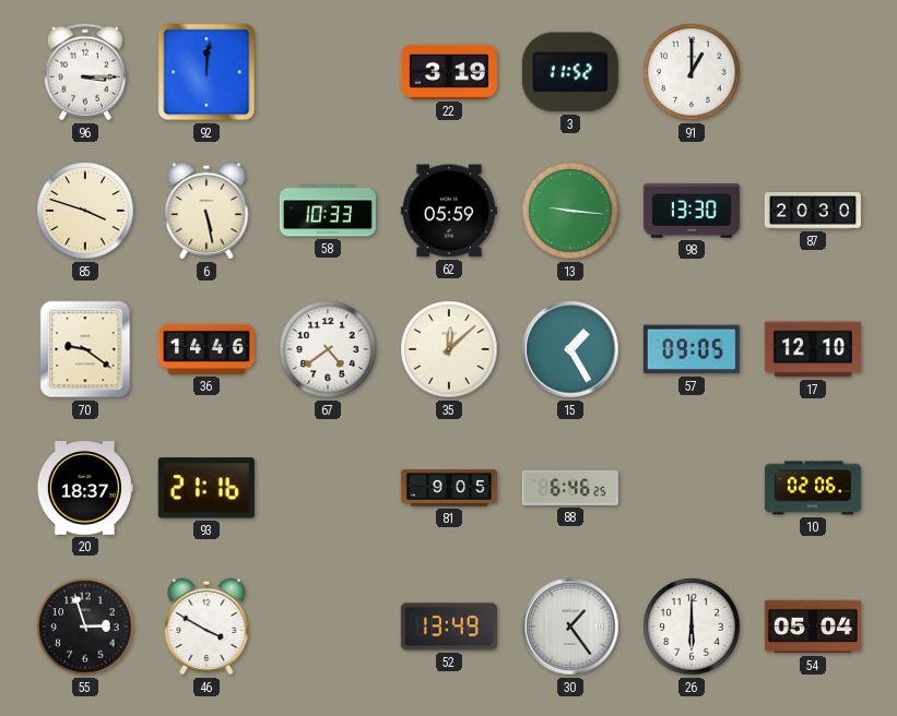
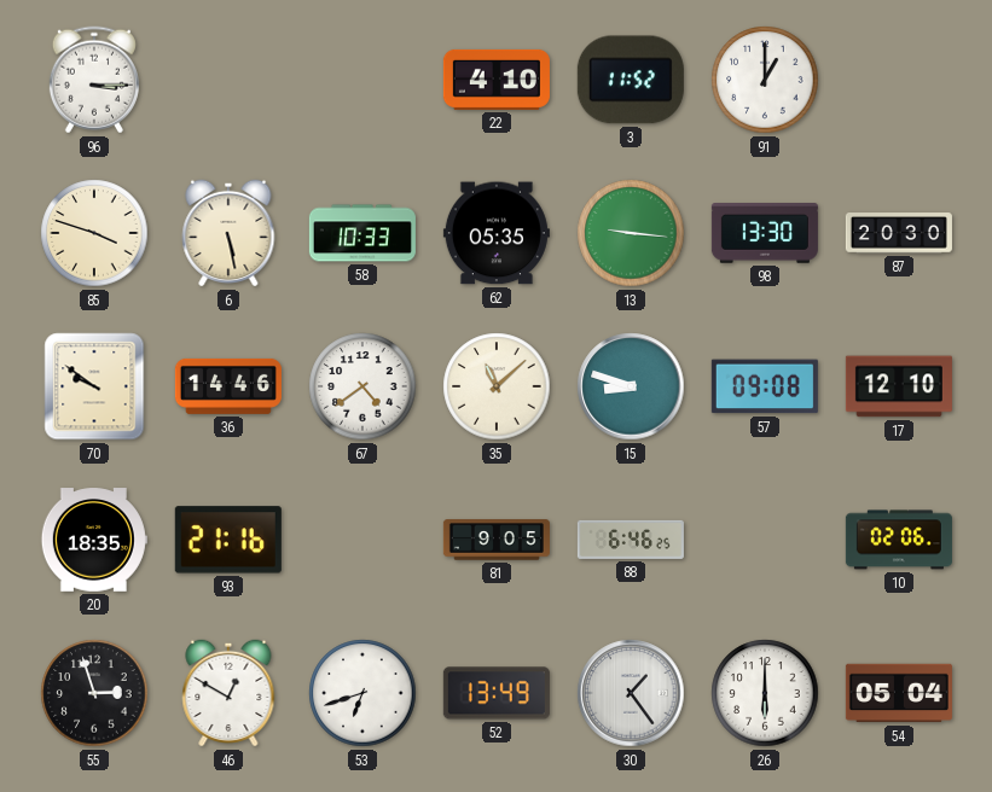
92: 12:01 -> none (206, 72)
22: 3:19 -> 4:10 (497, 80)
62: 05:59 -> 05:35 (497, 233)
70: 9:21 -> 9:51 (94, 386)
35: 12:08 -> 11:08 (497, 386)
15: 1:25 -> 8:48 (631, 386)
57: 09:05 -> 09:08 (765, 386)
20: 18:37 -> 18:35 (94, 540)
46: 3:50 -> 12:50 (228, 693)
53: none -> 6:42 (362, 693)
